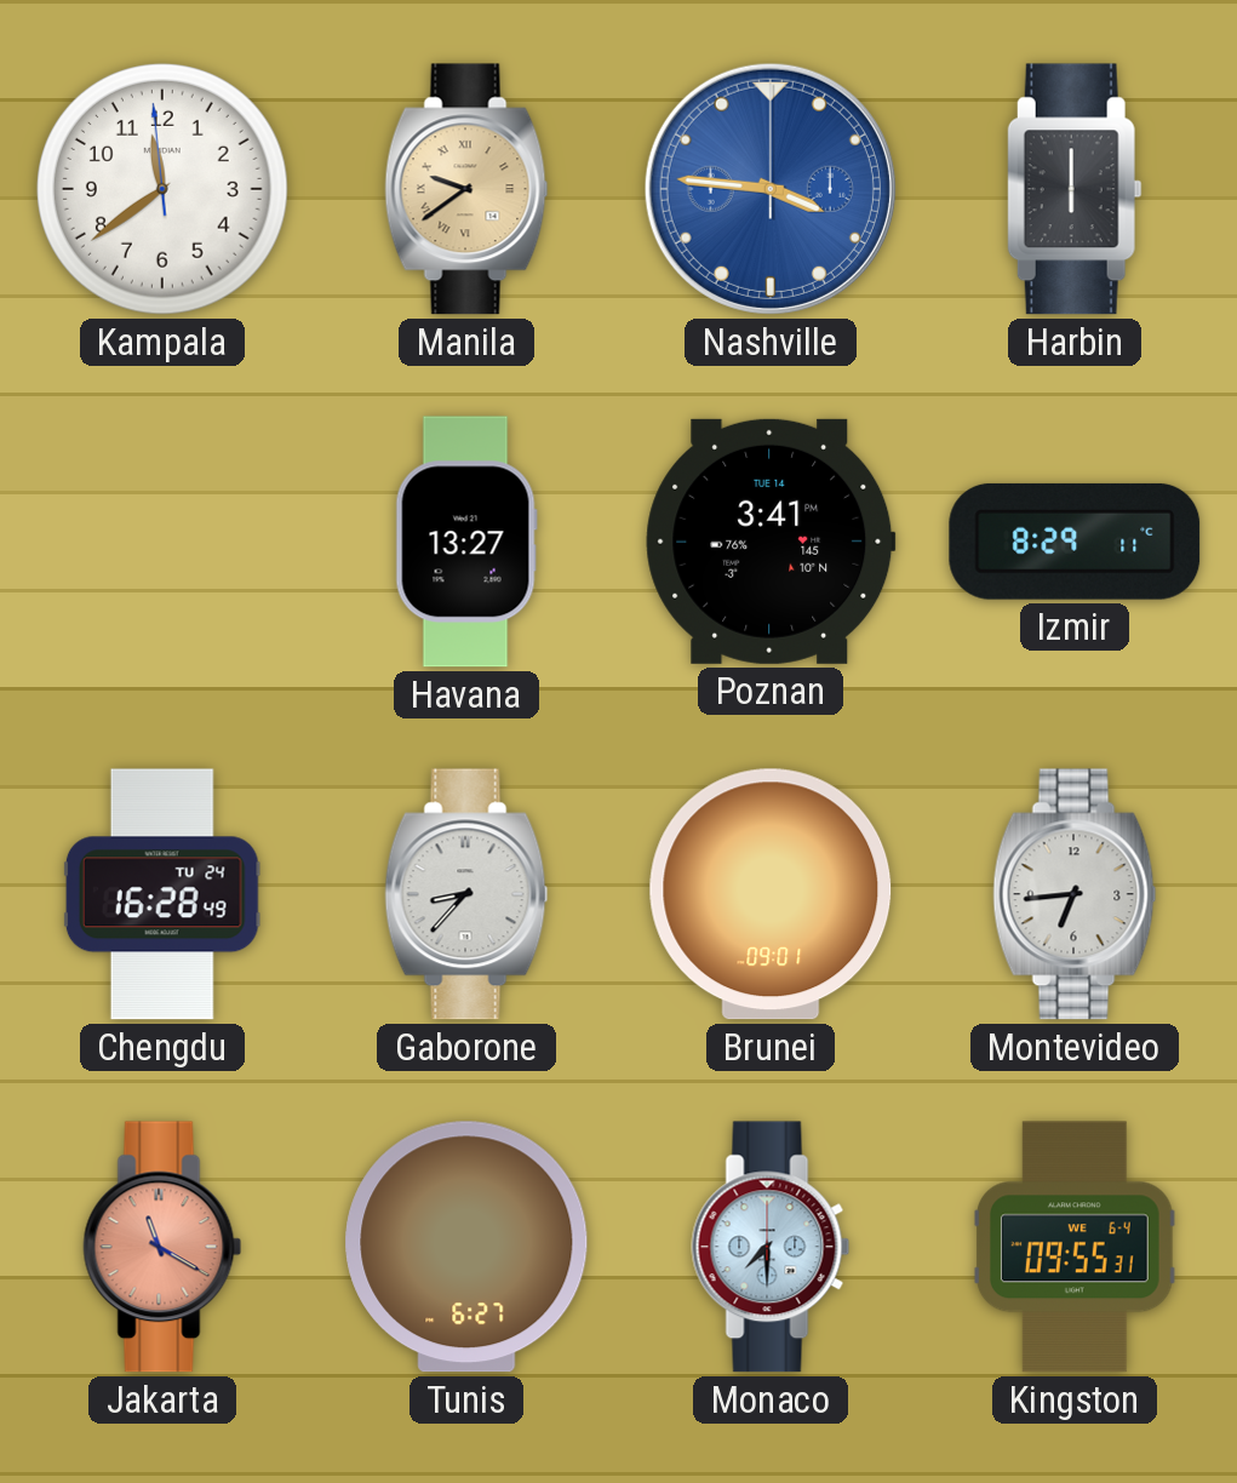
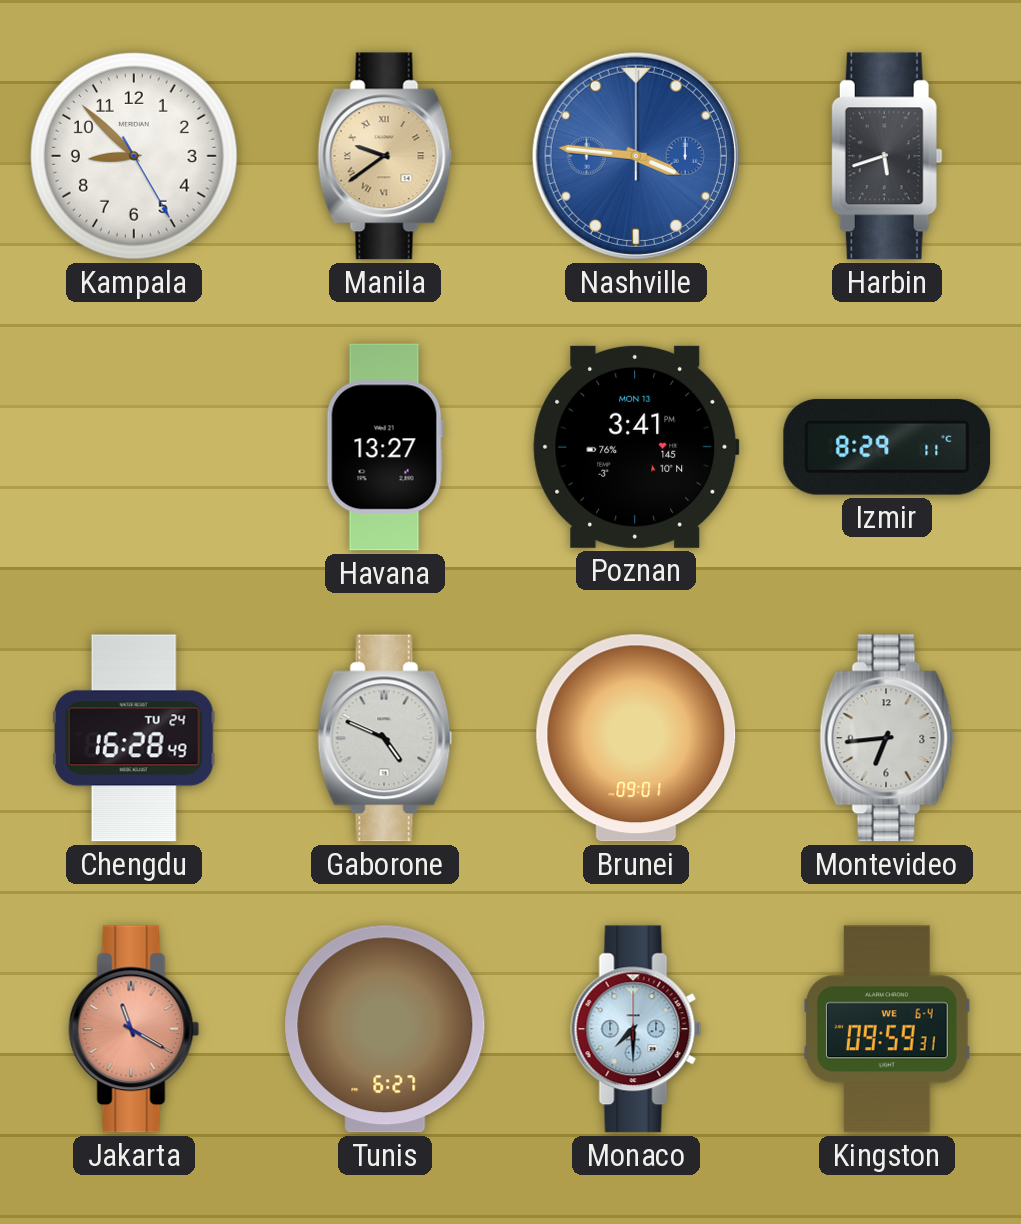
Kampala: 11:38 -> 8:52 (134, 156)
Harbin: 6:00 -> 5:42 (887, 156)
Poznan date: TUE 14 -> MON 13 (636, 447)
Gaborone: 8:37 -> 4:49 (385, 738)
Kingston: 09:55 -> 09:59 (887, 1029)
